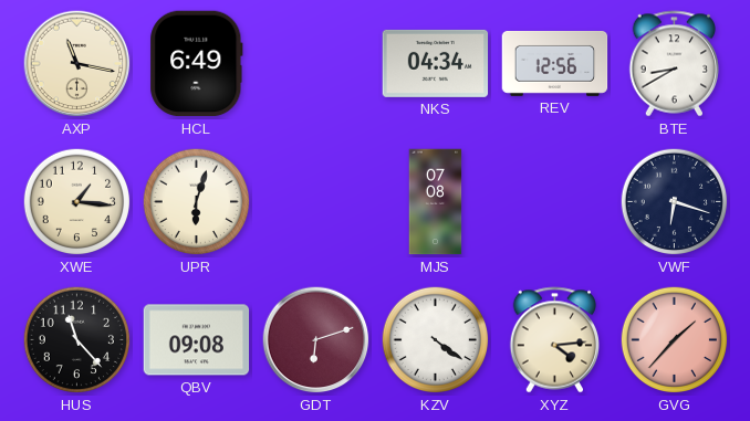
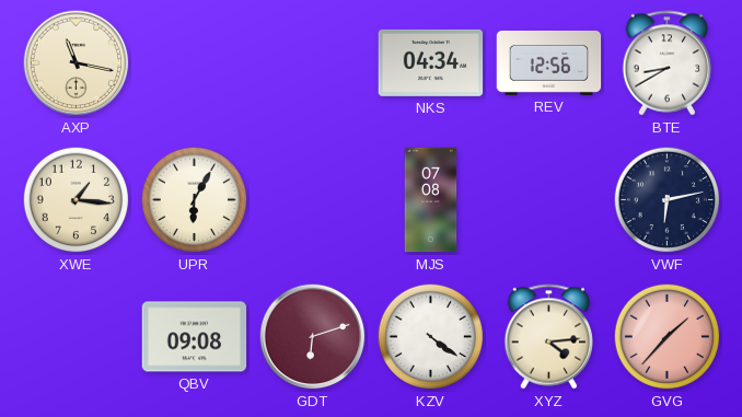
HCL: 6:49 -> none (197, 64)
UPR: 6:03 -> 6:05 (195, 200)
VWF: 6:18 -> 6:13 (668, 200)
HUS: 11:23 -> none (77, 340)
